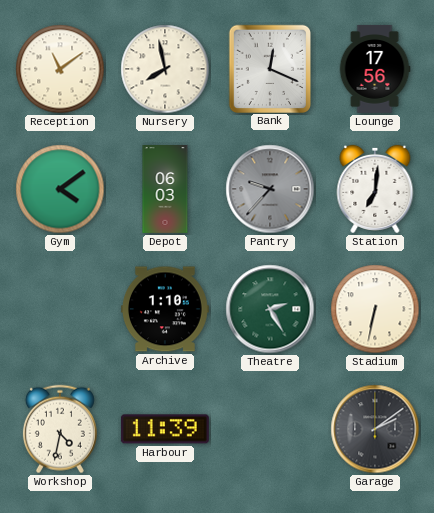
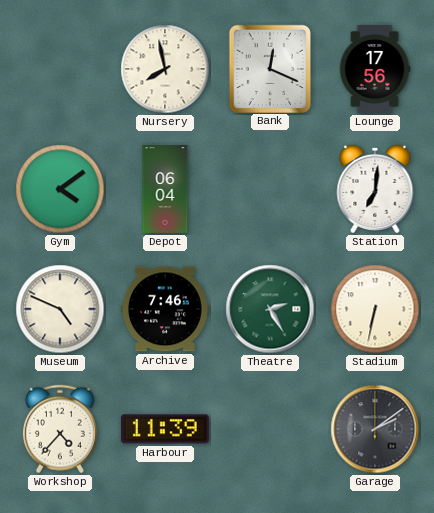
Reception: 11:09 -> none (60, 69)
Depot: 06:03 -> 06:04 (165, 190)
Pantry: 9:37 -> none (270, 189)
Museum: none -> 4:49 (60, 309)
Archive: 1:10 -> 7:46 (165, 309)
Workshop: 4:32 -> 4:37 (60, 429)
